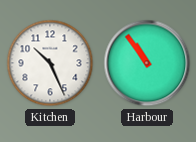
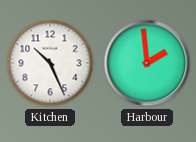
Harbour: 10:54 -> 1:59 (147, 63)
